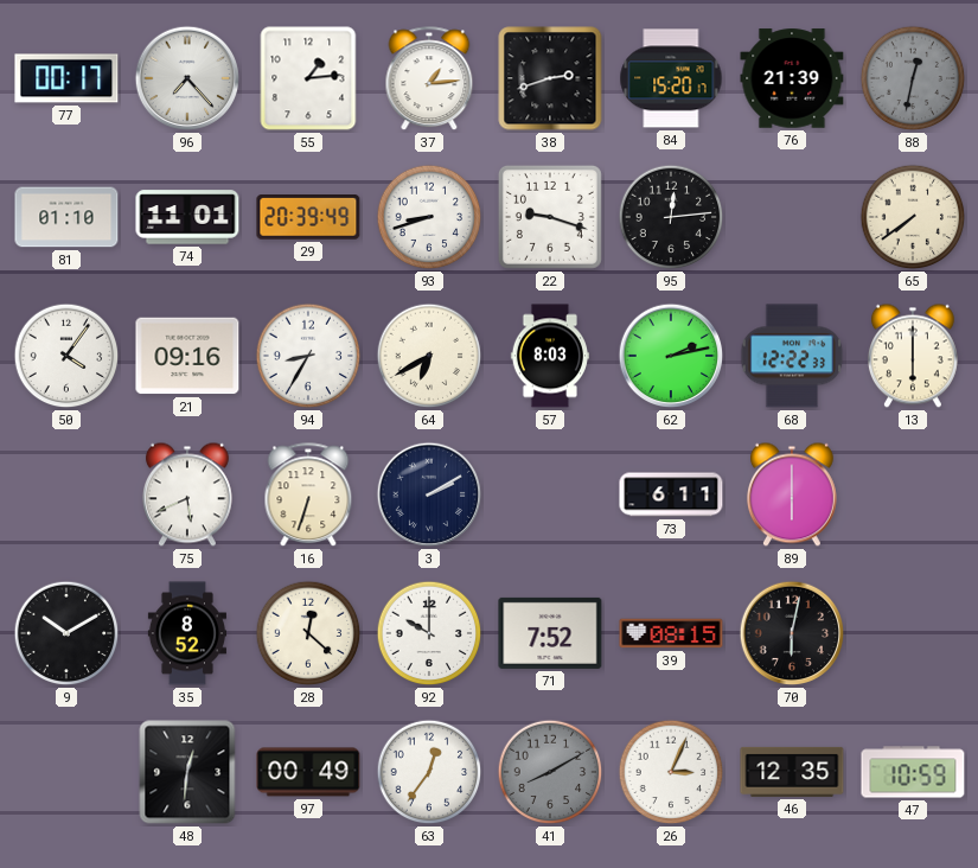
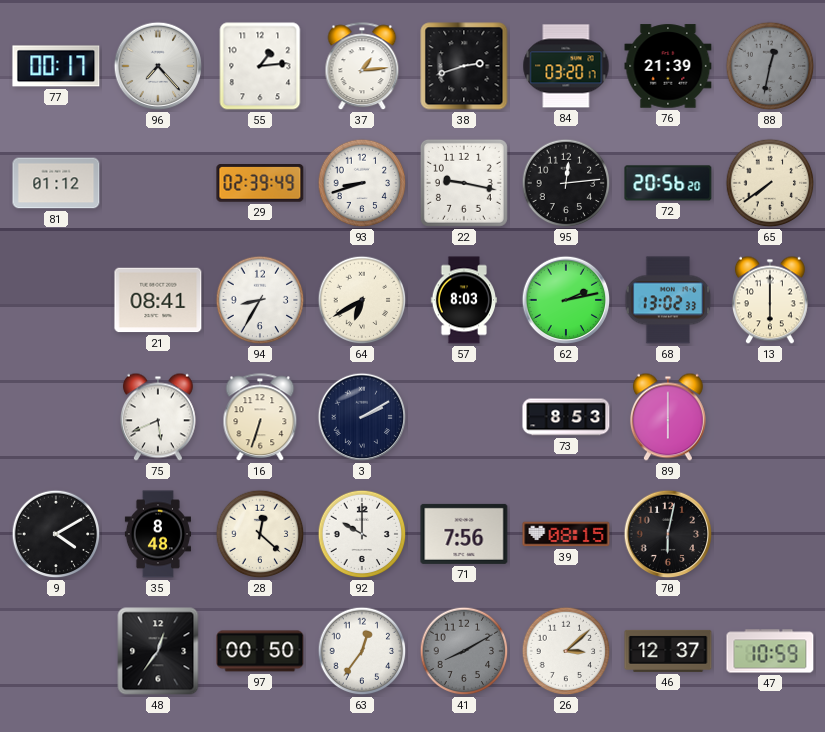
84: 15:20 -> 03:20 (566, 66)
81: 01:10 -> 01:12 (56, 183)
74: 11:01 -> none (187, 217)
29: 20:39 -> 02:39 (260, 184)
22: 9:18 -> 9:17 (464, 183)
72: none -> 20:56 (668, 183)
50: 4:06 -> none (66, 356)
21: 09:16 -> 08:41 (158, 300)
68: 12:22 -> 13:02 (668, 300)
73: 6:11 -> 8:53 (566, 417)
9: 10:10 -> 4:10 (56, 534)
35: 8:52 -> 8:48 (158, 534)
71: 7:52 -> 7:56 (464, 534)
48: 12:31 -> 12:36 (158, 651)
97: 00:49 -> 00:50 (260, 651)
26: 3:04 -> 3:08 (566, 651)
46: 12:35 -> 12:37 (668, 651)
